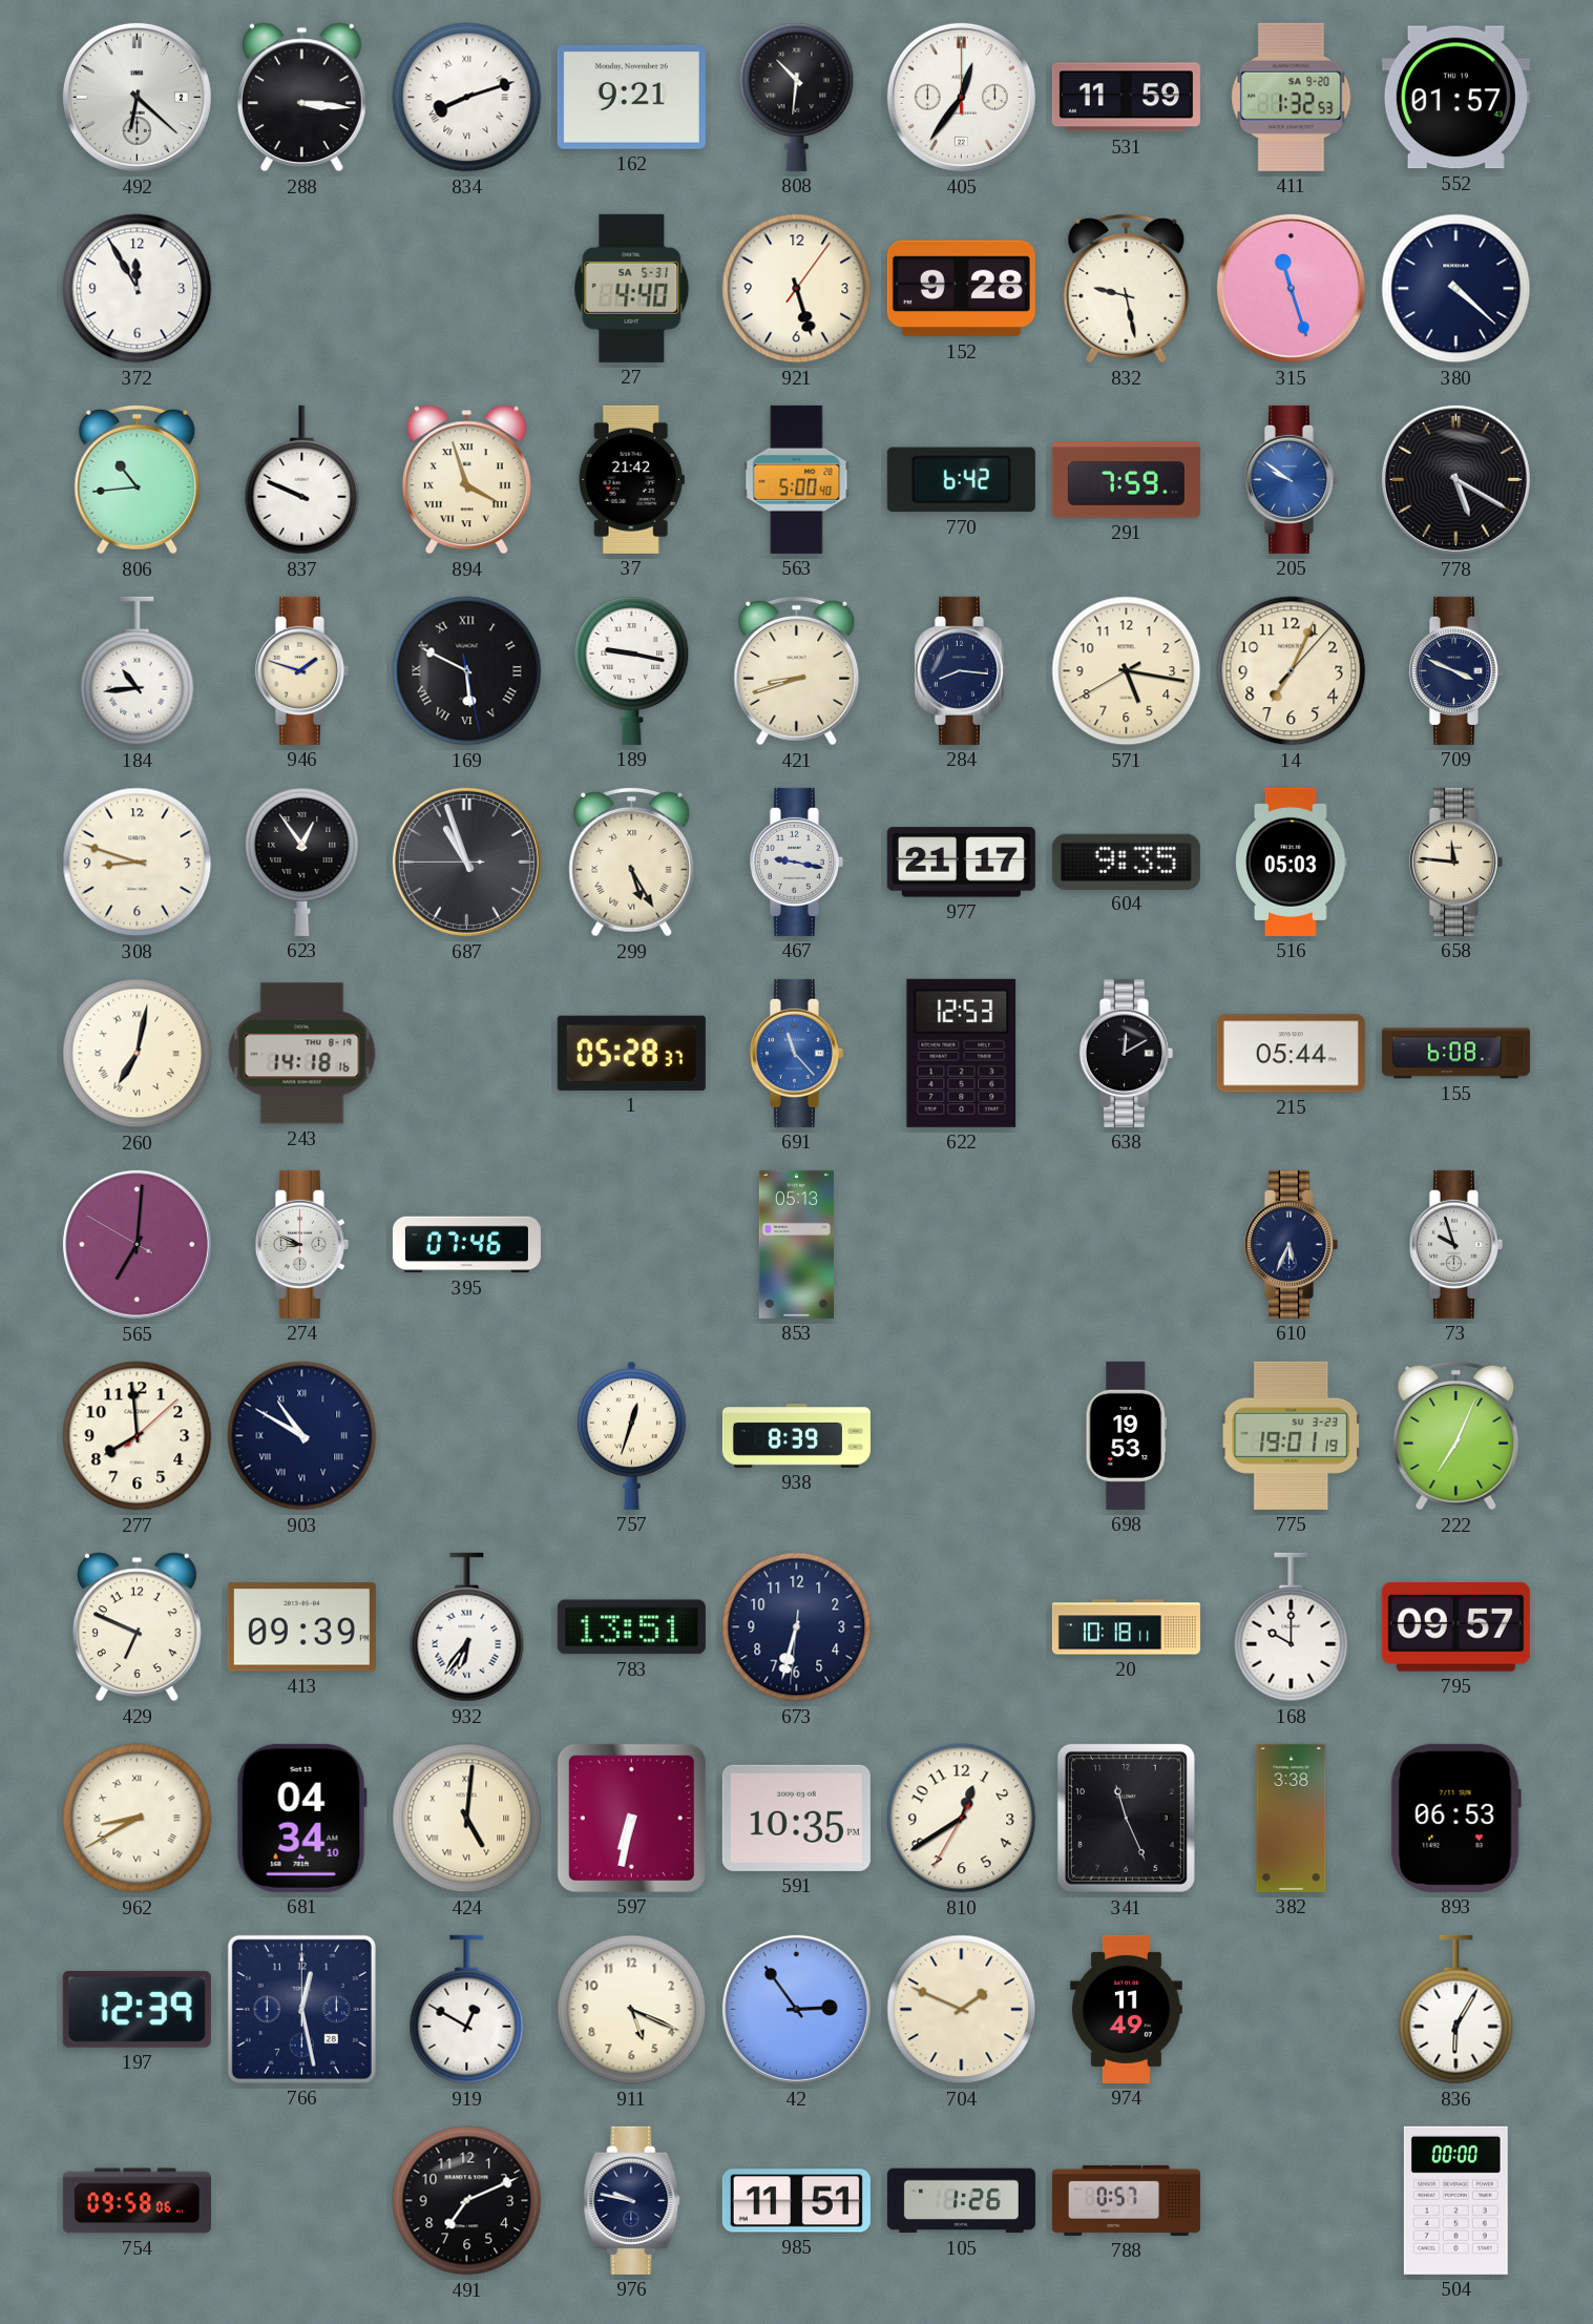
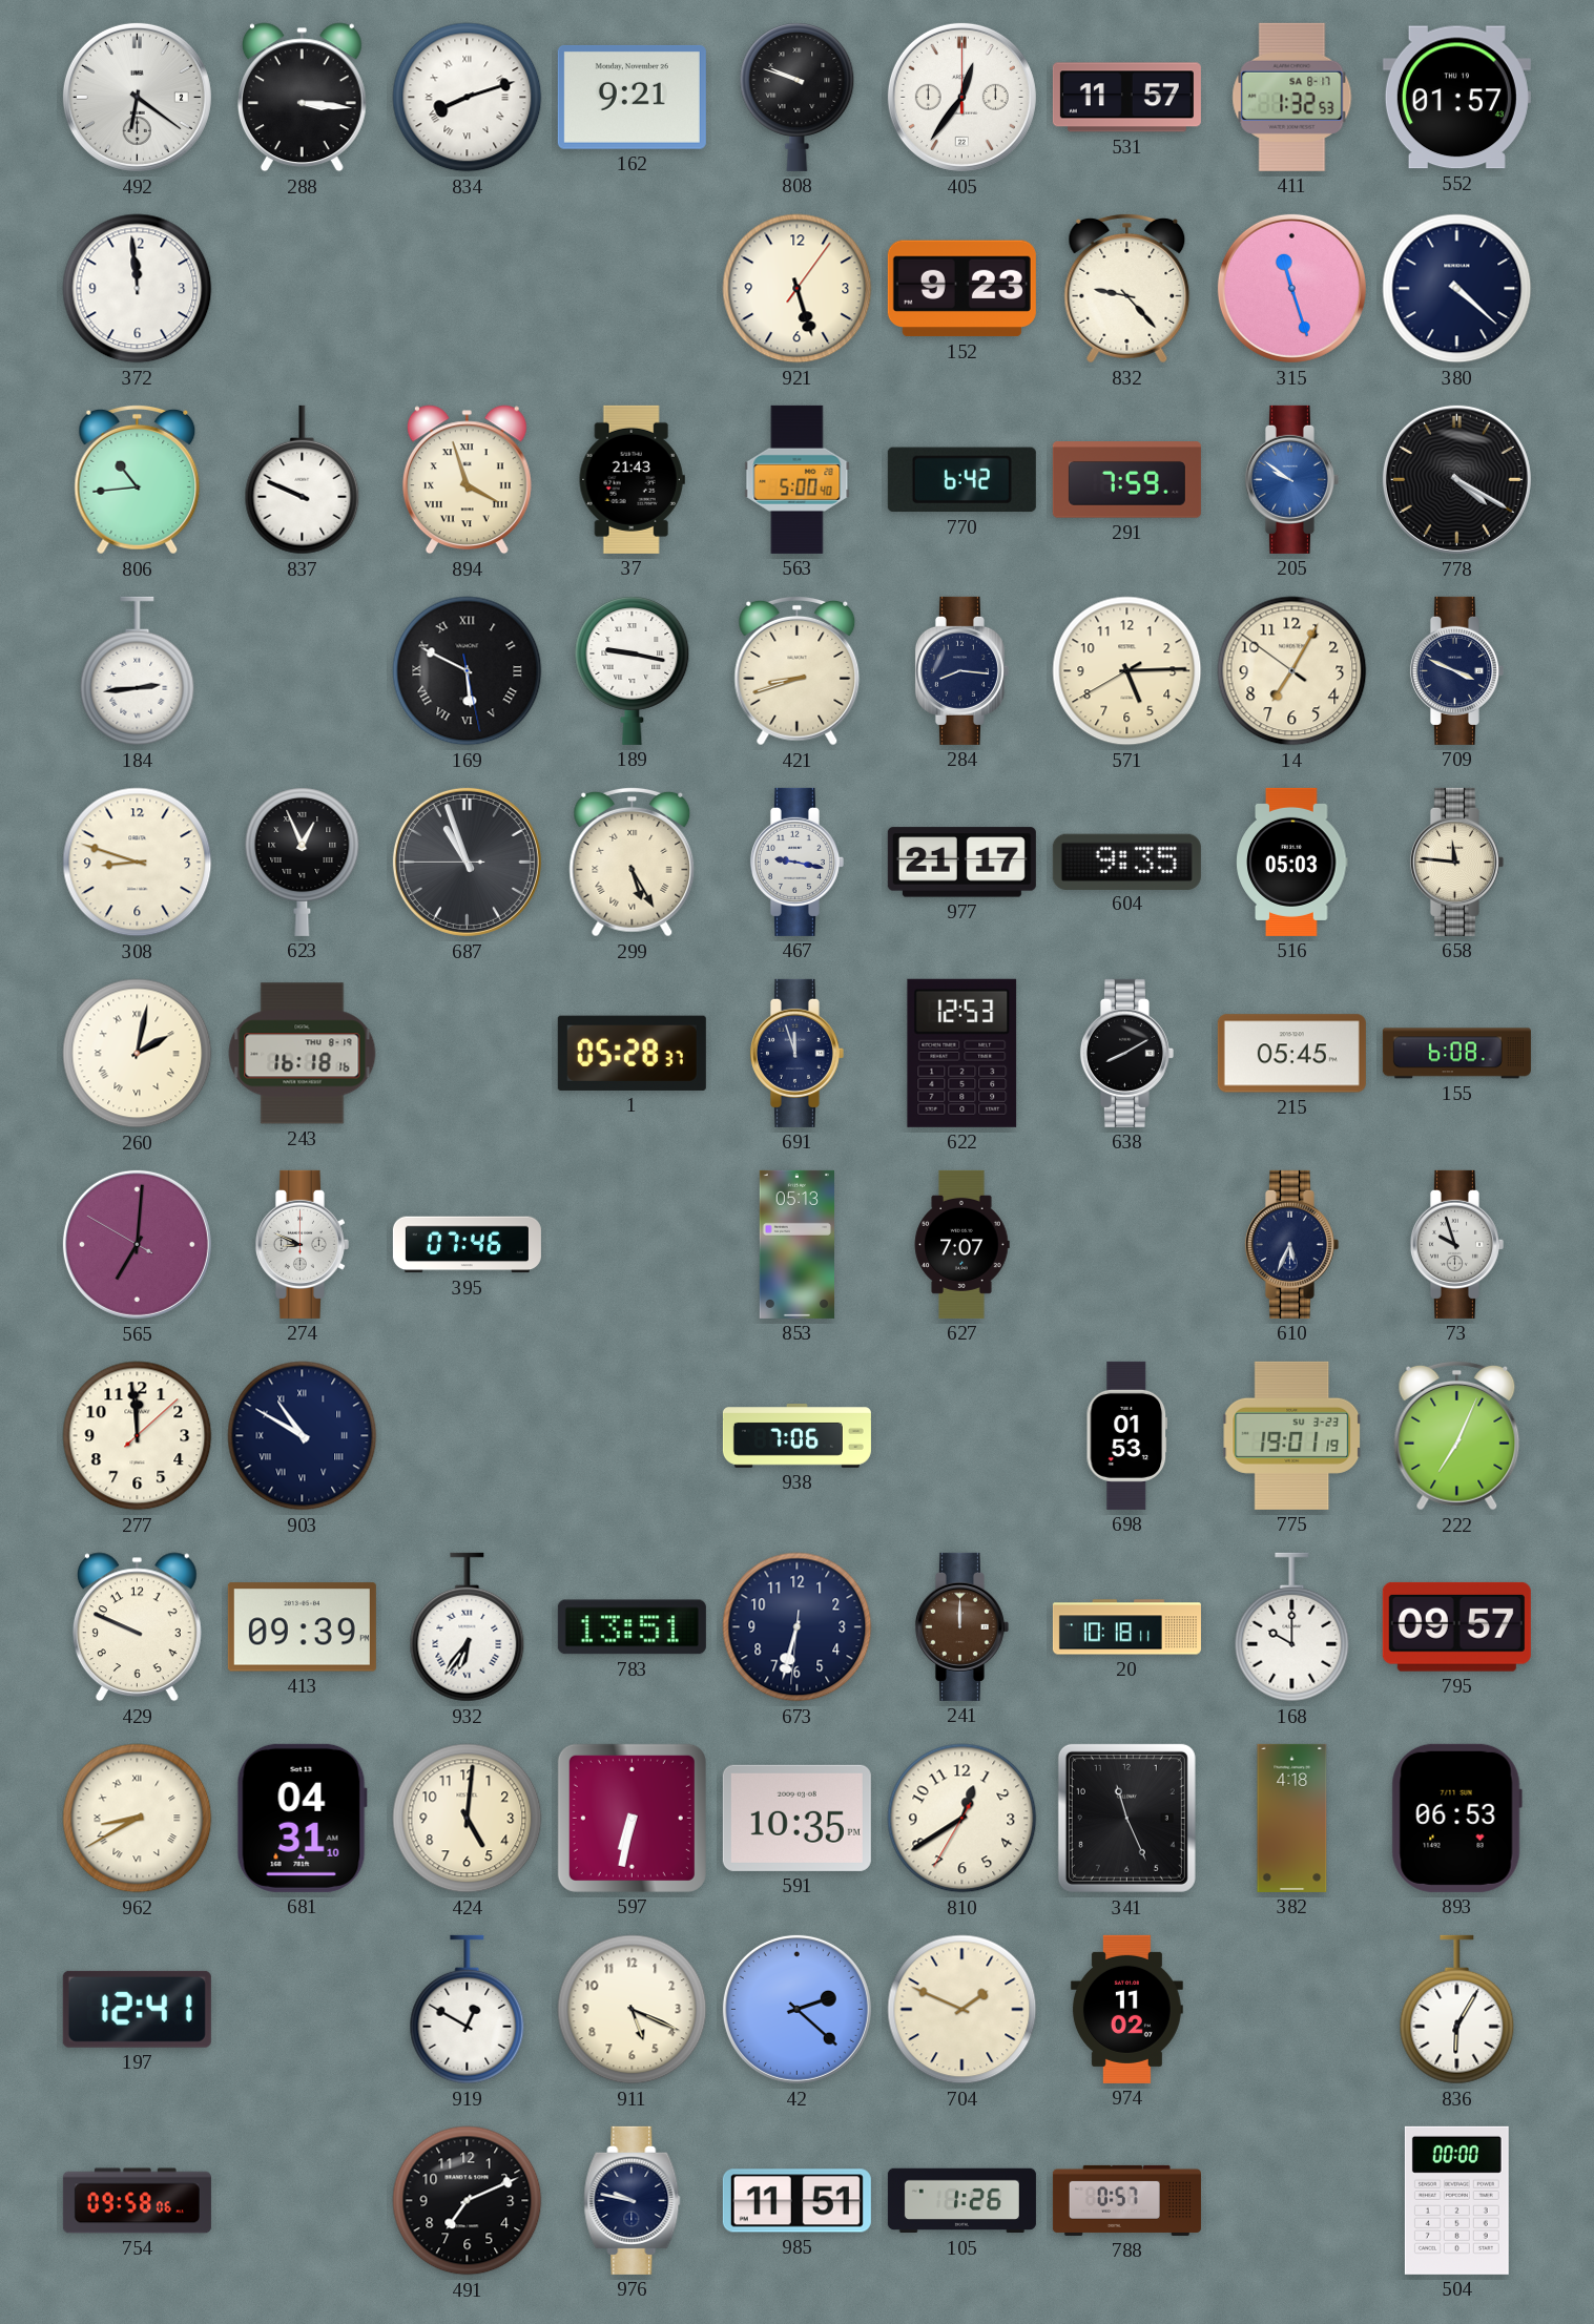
492: 6:22 -> 6:21 (137, 97)
808: 10:31 -> 9:48 (798, 97)
531: 11:59 -> 11:57 (1126, 98)
411 date: SA 9-20 -> SA 8-17 (1292, 97)
372: 11:55 -> 11:59 (138, 289)
27: 4:40 -> none (632, 288)
152: 9:28 -> 9:23 (961, 289)
832: 9:28 -> 9:23 (1127, 288)
37: 21:42 -> 21:43 (632, 479)
778: 5:20 -> 4:20 (1456, 479)
184: 10:44 -> 2:44 (138, 671)
946: 1:48 -> none (301, 670)
571: 5:16 -> 5:14 (1127, 671)
14: 7:04:07 -> 7:04:51 (1292, 671)
623: 12:54 -> 12:56 (303, 862)
260: 7:02 -> 2:02 (138, 1054)
243: 14:18 -> 16:18 (303, 1054)
691: 11:23 -> 11:57 (796, 1053)
691 dial: blue -> navy (796, 1053)
638: 12:10 -> 8:10 (1126, 1053)
215: 05:44 -> 05:45 (1291, 1054)
627: none -> 7:07 (961, 1244)
277: 7:59 -> 11:59 (138, 1436)
757: 12:33 -> none (631, 1435)
938: 8:39 -> 7:06 (796, 1436)
698: 19:53 -> 01:53 (1126, 1435)
429: 6:49 -> 9:49 (137, 1627)
241: none -> 12:00 (961, 1626)
681: 04:34 -> 04:31 (302, 1818)
424 numerals: Roman -> Arabic (468, 1819)
382: 3:38 -> 4:18 (1292, 1818)
197: 12:39 -> 12:41 (137, 2009)
766: 12:28 -> none (301, 2009)
42: 2:54 -> 2:22 (796, 2009)
974: 11:49 -> 11:02 (1126, 2009)
